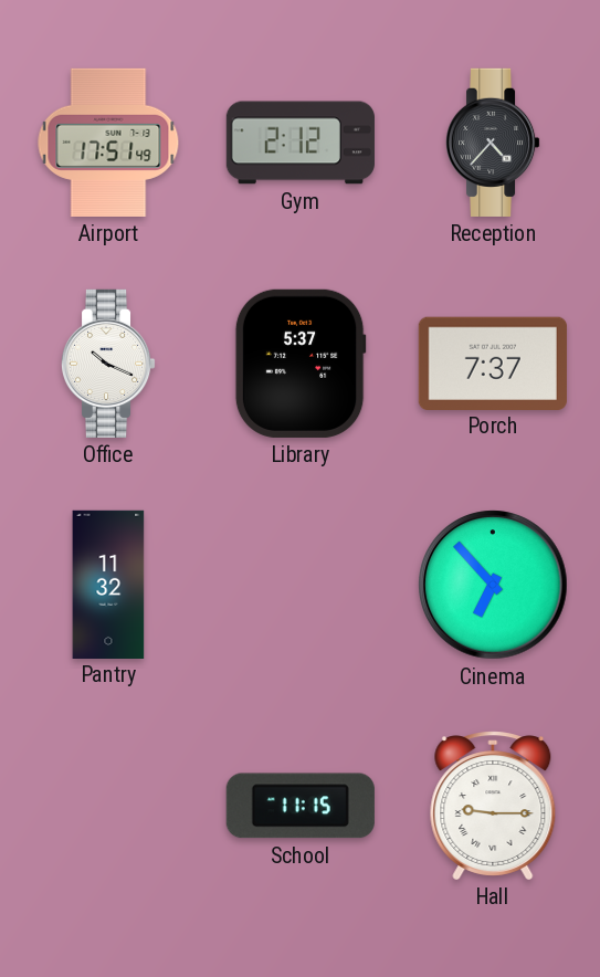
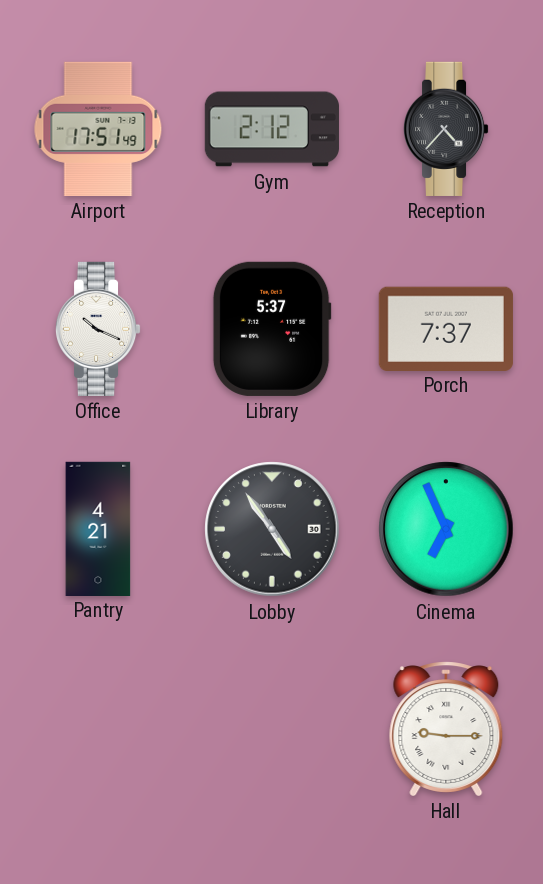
Pantry: 11:32 -> 4:21 (98, 528)
Lobby: none -> 4:54 (272, 529)
Cinema: 6:53 -> 6:56 (446, 529)
School: 11:15 -> none (301, 806)
